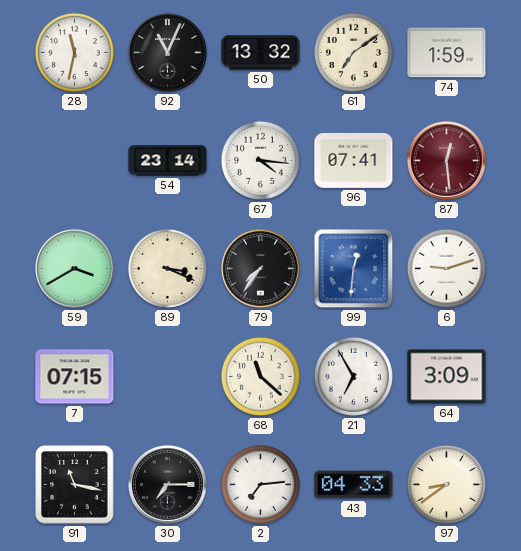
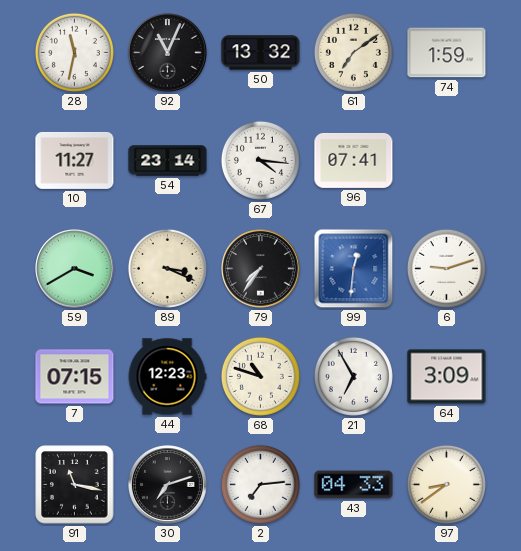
10: none -> 11:27 (75, 160)
87: 12:29 -> none (447, 161)
44: none -> 12:23 (167, 377)
68: 11:22 -> 10:48 (260, 376)
30: 7:15 -> 7:12 (168, 485)
